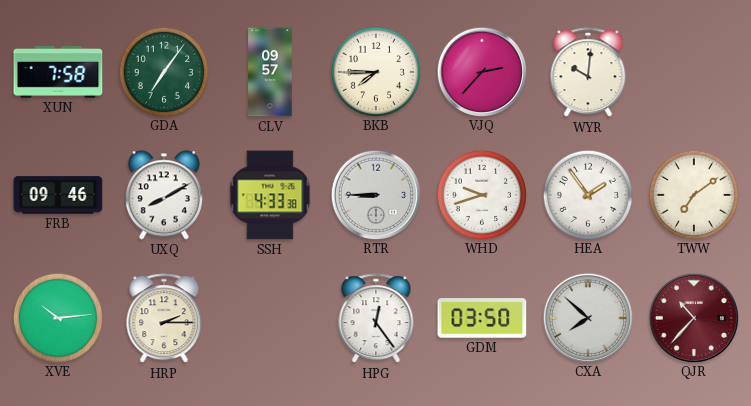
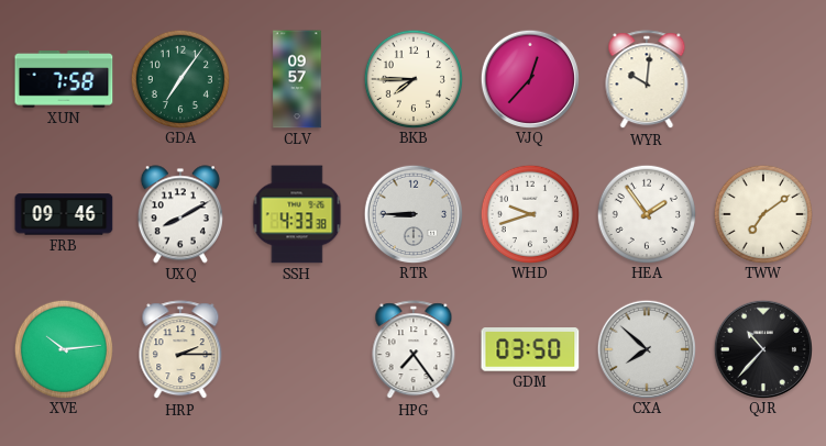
VJQ: 2:37 -> 12:37 (529, 78)
HPG: 12:24 -> 7:24 (414, 350)
QJR dial: burgundy -> black (762, 348)
